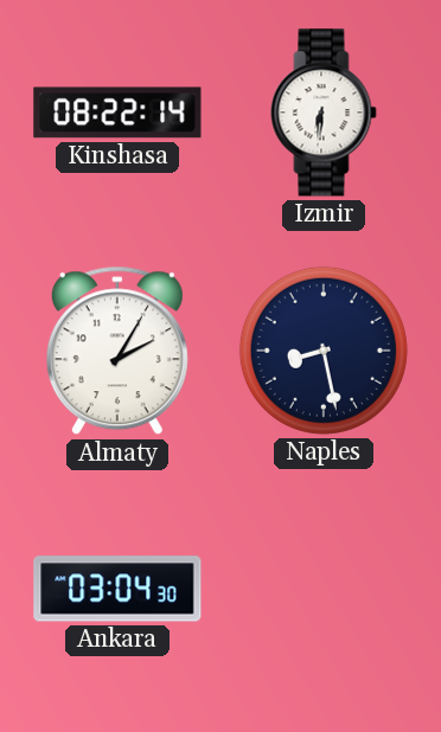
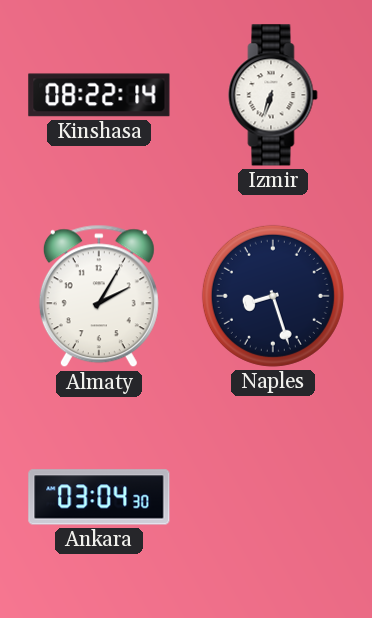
Izmir: 6:31 -> 6:33 (273, 95)
Naples: 8:28 -> 8:27 (273, 296)
